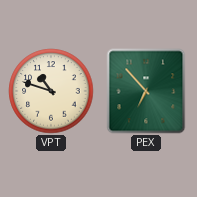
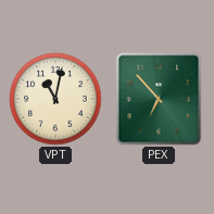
VPT: 10:48 -> 11:02 (55, 99)
